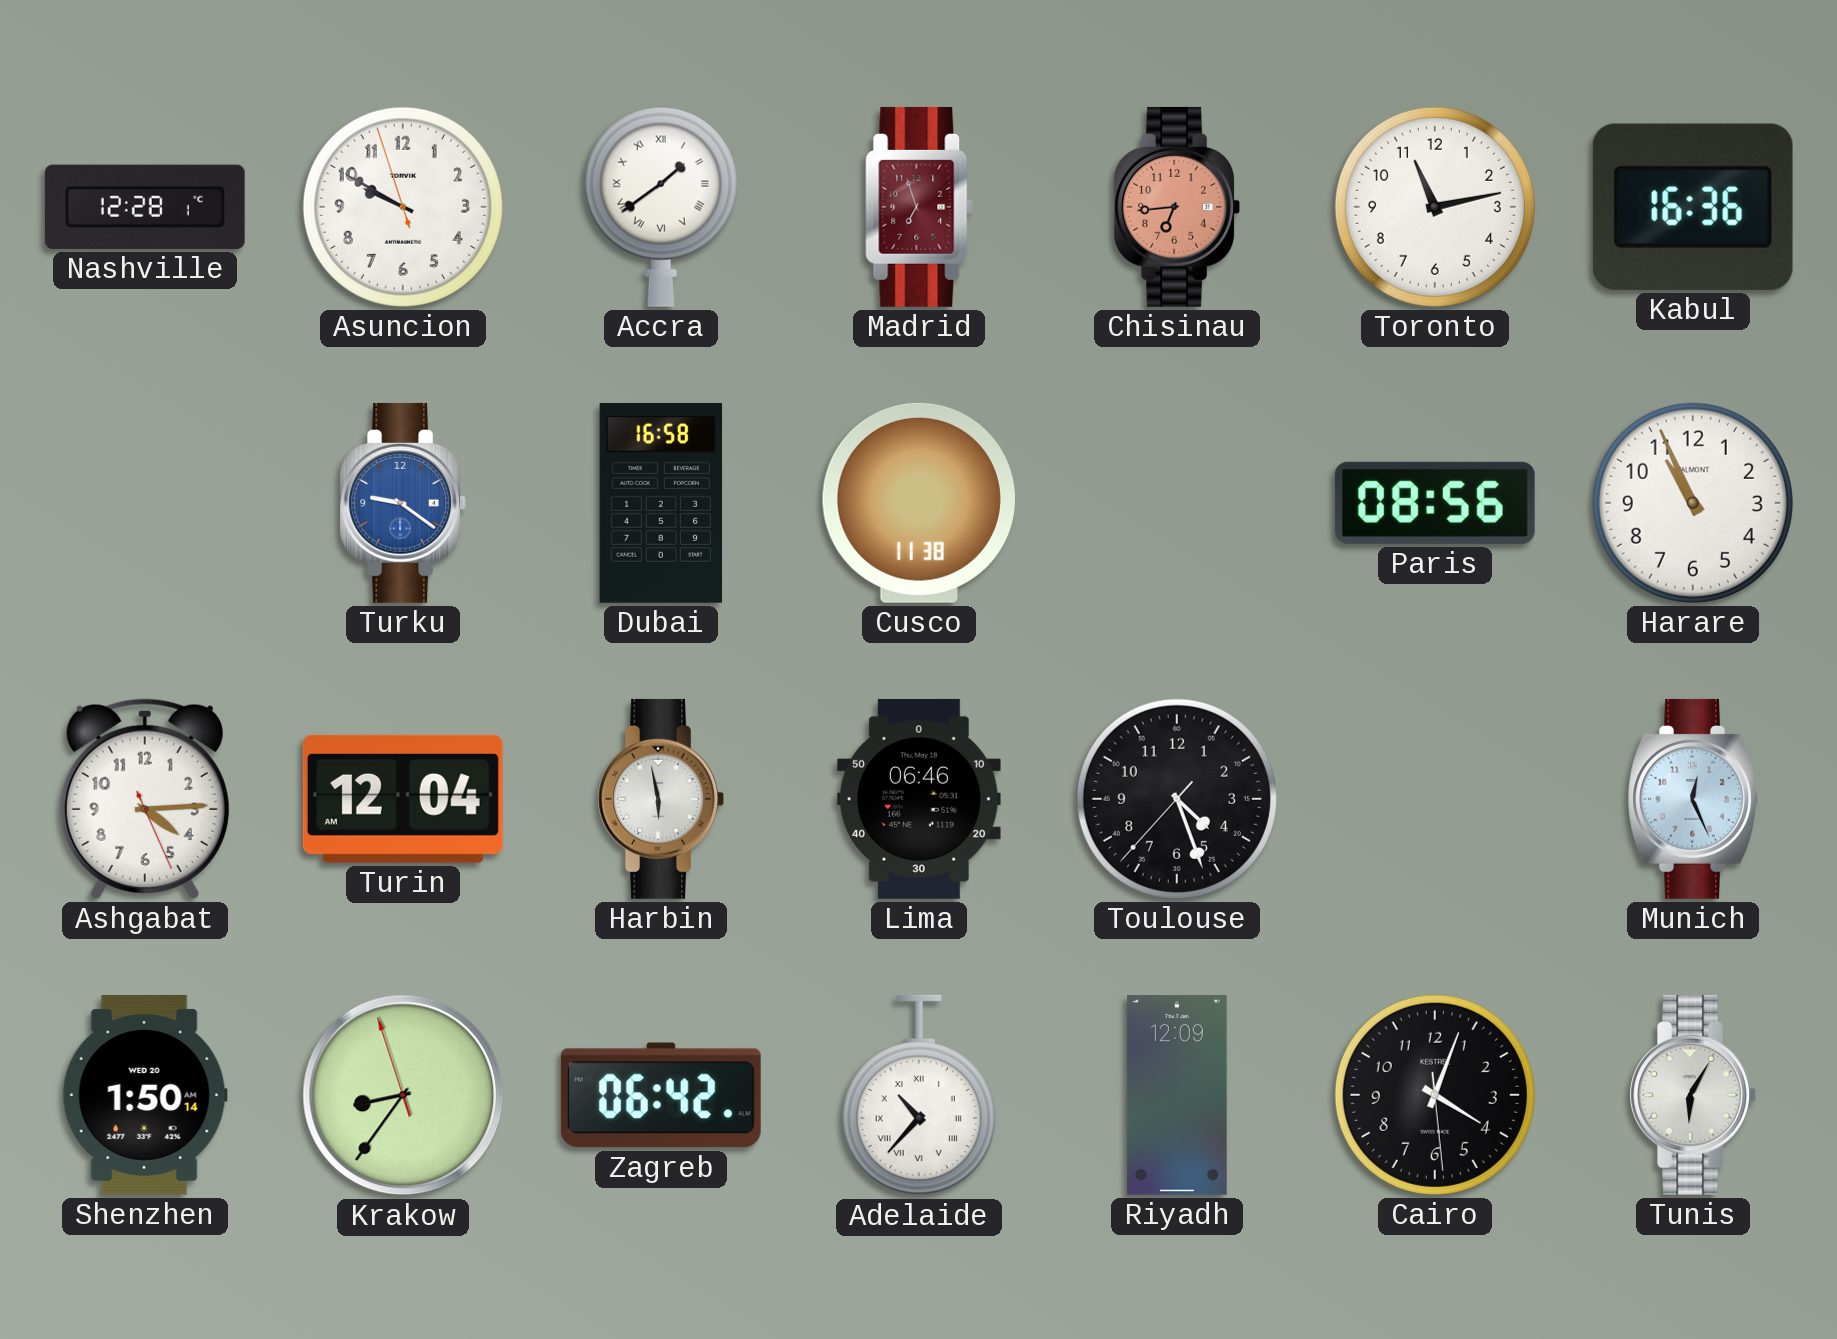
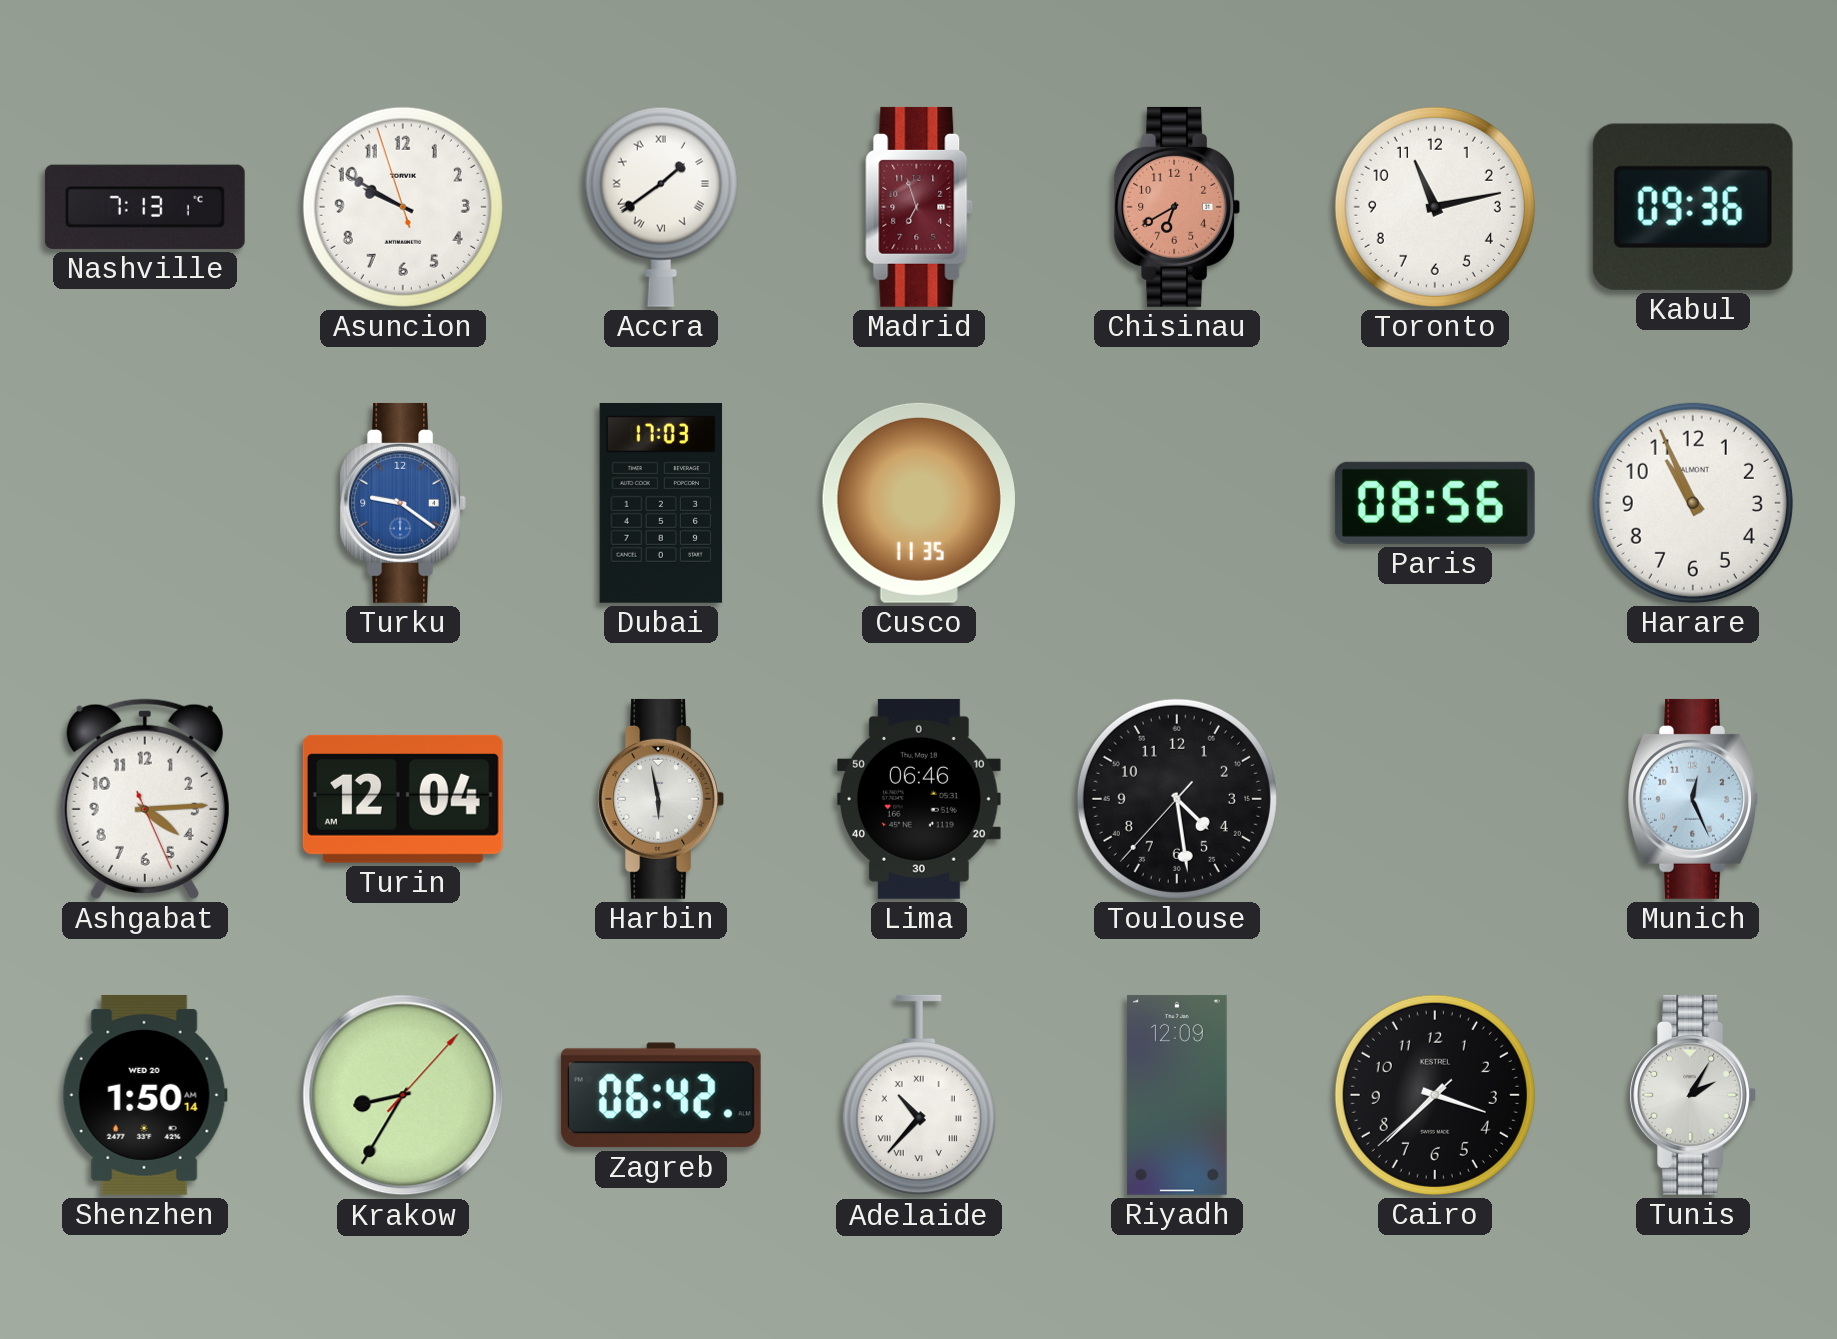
Nashville: 12:28 -> 7:13 (145, 207)
Chisinau: 6:44 -> 6:40 (1176, 207)
Kabul: 16:36 -> 09:36 (1693, 207)
Dubai: 16:58 -> 17:03 (661, 503)
Cusco: 11:38 -> 11:35 (919, 503)
Toulouse: 4:26 -> 4:28 (1177, 799)
Krakow: 8:35:57 -> 8:35:07 (403, 1095)
Cairo: 4:03 -> 3:37 (1435, 1095)
Tunis: 6:05 -> 2:05 (1692, 1095)
